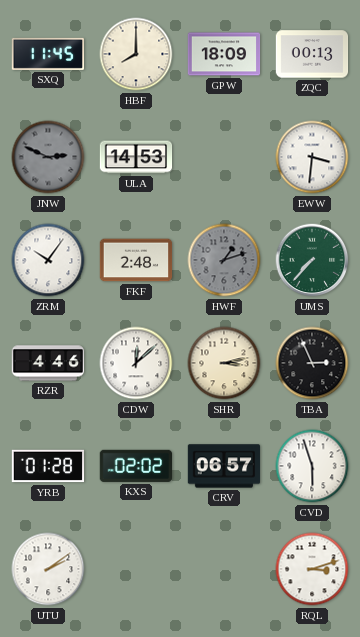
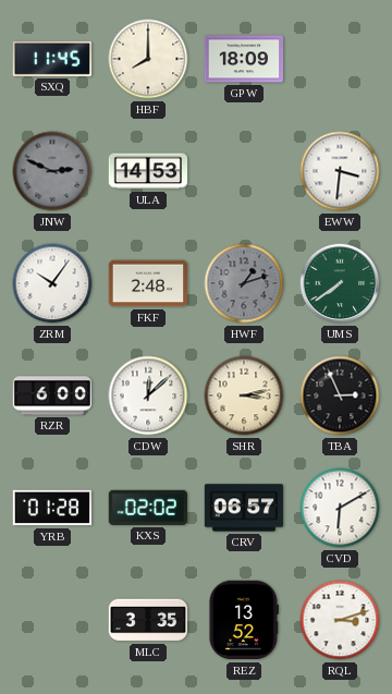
ZQC: 00:13 -> none (312, 54)
UMS: 7:37 -> 7:39 (340, 283)
RZR: 4:46 -> 6:00 (52, 395)
CVD: 5:57 -> 6:10 (340, 508)
UTU: 2:09 -> none (48, 569)
MLC: none -> 3:35 (148, 620)
REZ: none -> 13:52 (243, 620)
